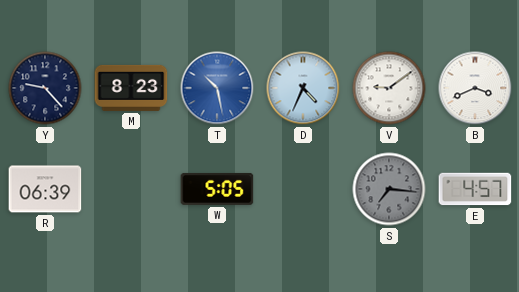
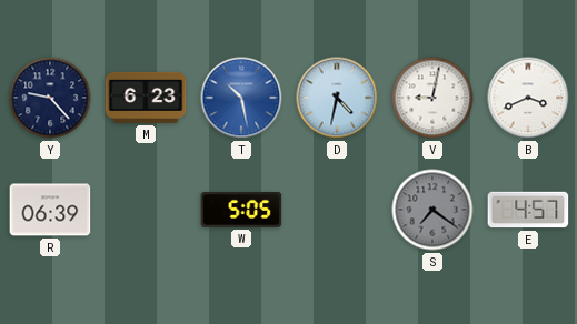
M: 8:23 -> 6:23 (146, 98)
D: 4:34 -> 4:32 (337, 98)
V: 9:09 -> 9:02 (432, 98)
S: 7:16 -> 7:21 (432, 210)
